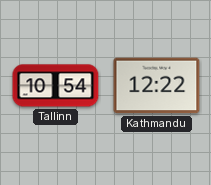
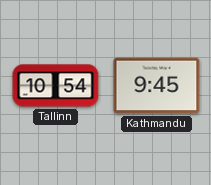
Kathmandu: 12:22 -> 9:45 (157, 86)
